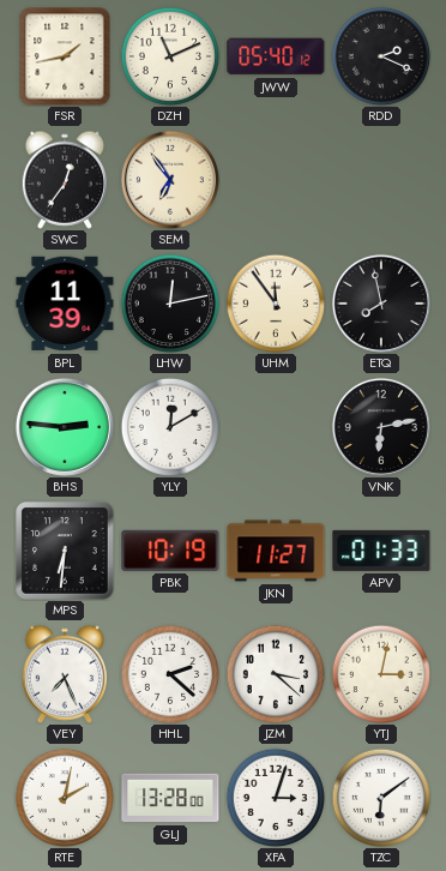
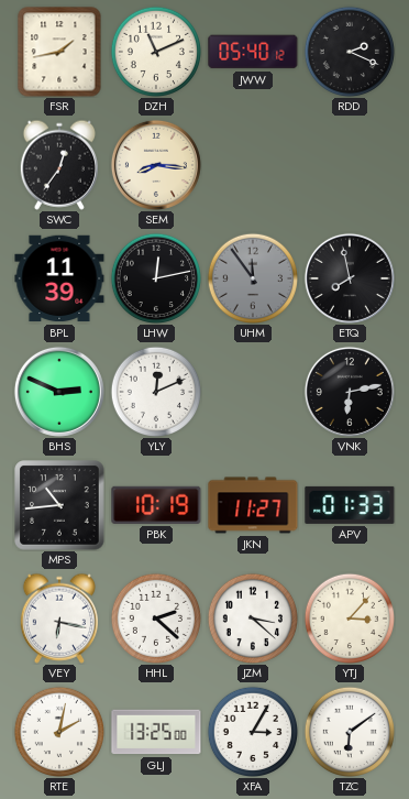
SEM: 6:54 -> 8:16 (156, 165)
UHM dial: cream -> grey (252, 277)
BHS: 2:46 -> 2:49 (59, 392)
YLY: 12:10 -> 12:11 (155, 391)
MPS: 6:31 -> 10:44 (59, 505)
VEY: 7:26 -> 6:17 (59, 619)
YTJ: 3:02 -> 3:07 (349, 617)
GLJ: 13:28 -> 13:25 (156, 732)
XFA: 3:03 -> 3:05 (252, 731)
